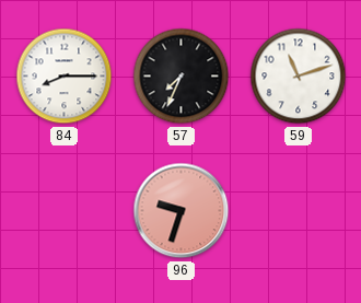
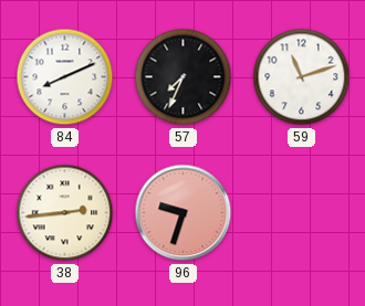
84: 8:15 -> 8:11 (65, 77)
38: none -> 2:44 (65, 213)
